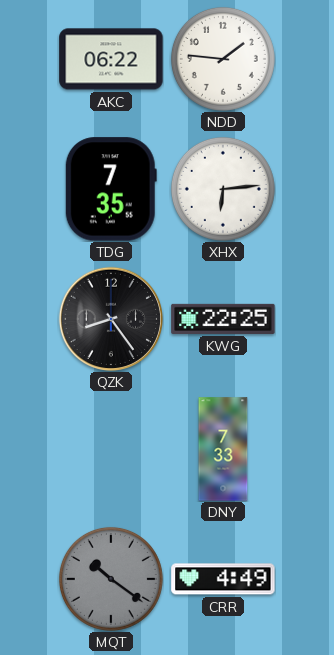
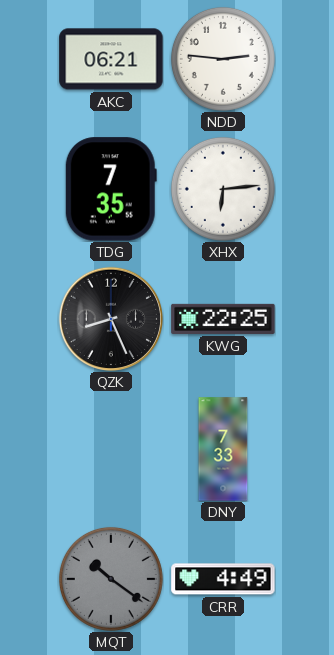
AKC: 06:22 -> 06:21 (111, 59)
NDD: 1:46 -> 2:46 (223, 59)
QZK: 8:24 -> 8:26 (110, 318)
